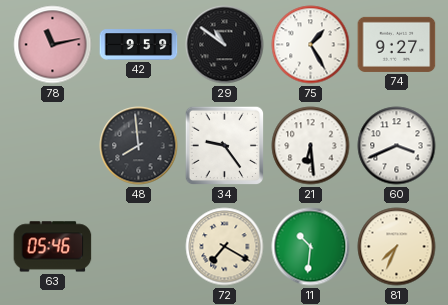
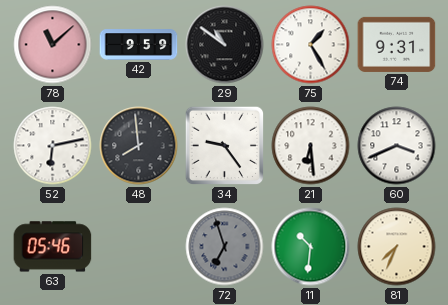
78: 11:13 -> 11:08 (53, 45)
74: 9:27 -> 9:31 (397, 44)
52: none -> 6:13 (53, 146)
72: 7:20 -> 6:57 (225, 247)
72 dial: cream -> grey (225, 247)
